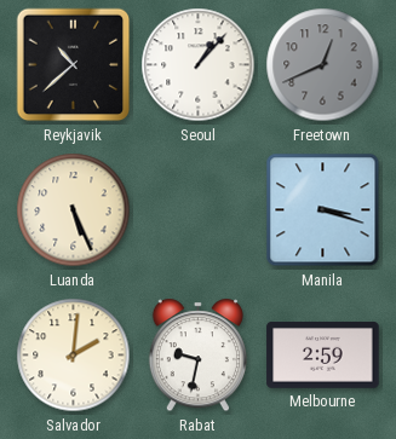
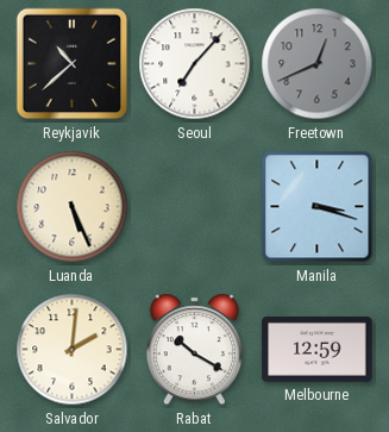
Seoul: 1:07 -> 7:07 (195, 64)
Rabat: 9:32 -> 10:20 (194, 350)
Melbourne: 2:59 -> 12:59 (318, 350)
